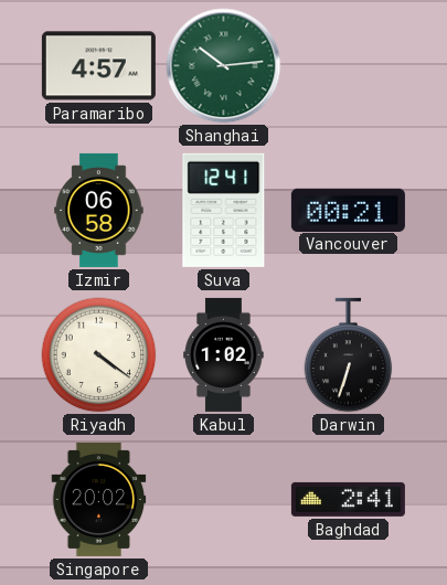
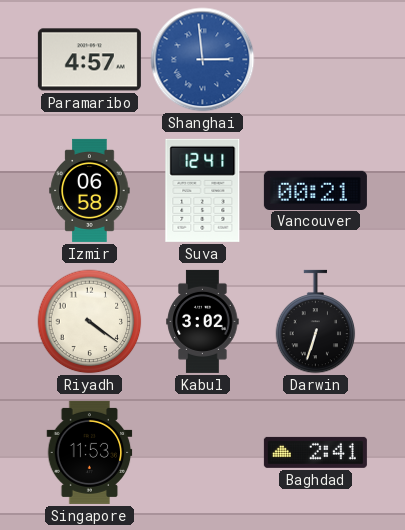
Shanghai: 10:14 -> 2:59 (203, 60)
Shanghai dial: green -> blue (203, 60)
Kabul: 1:02 -> 3:02 (203, 321)
Singapore: 20:02 -> 11:53 (90, 452)
